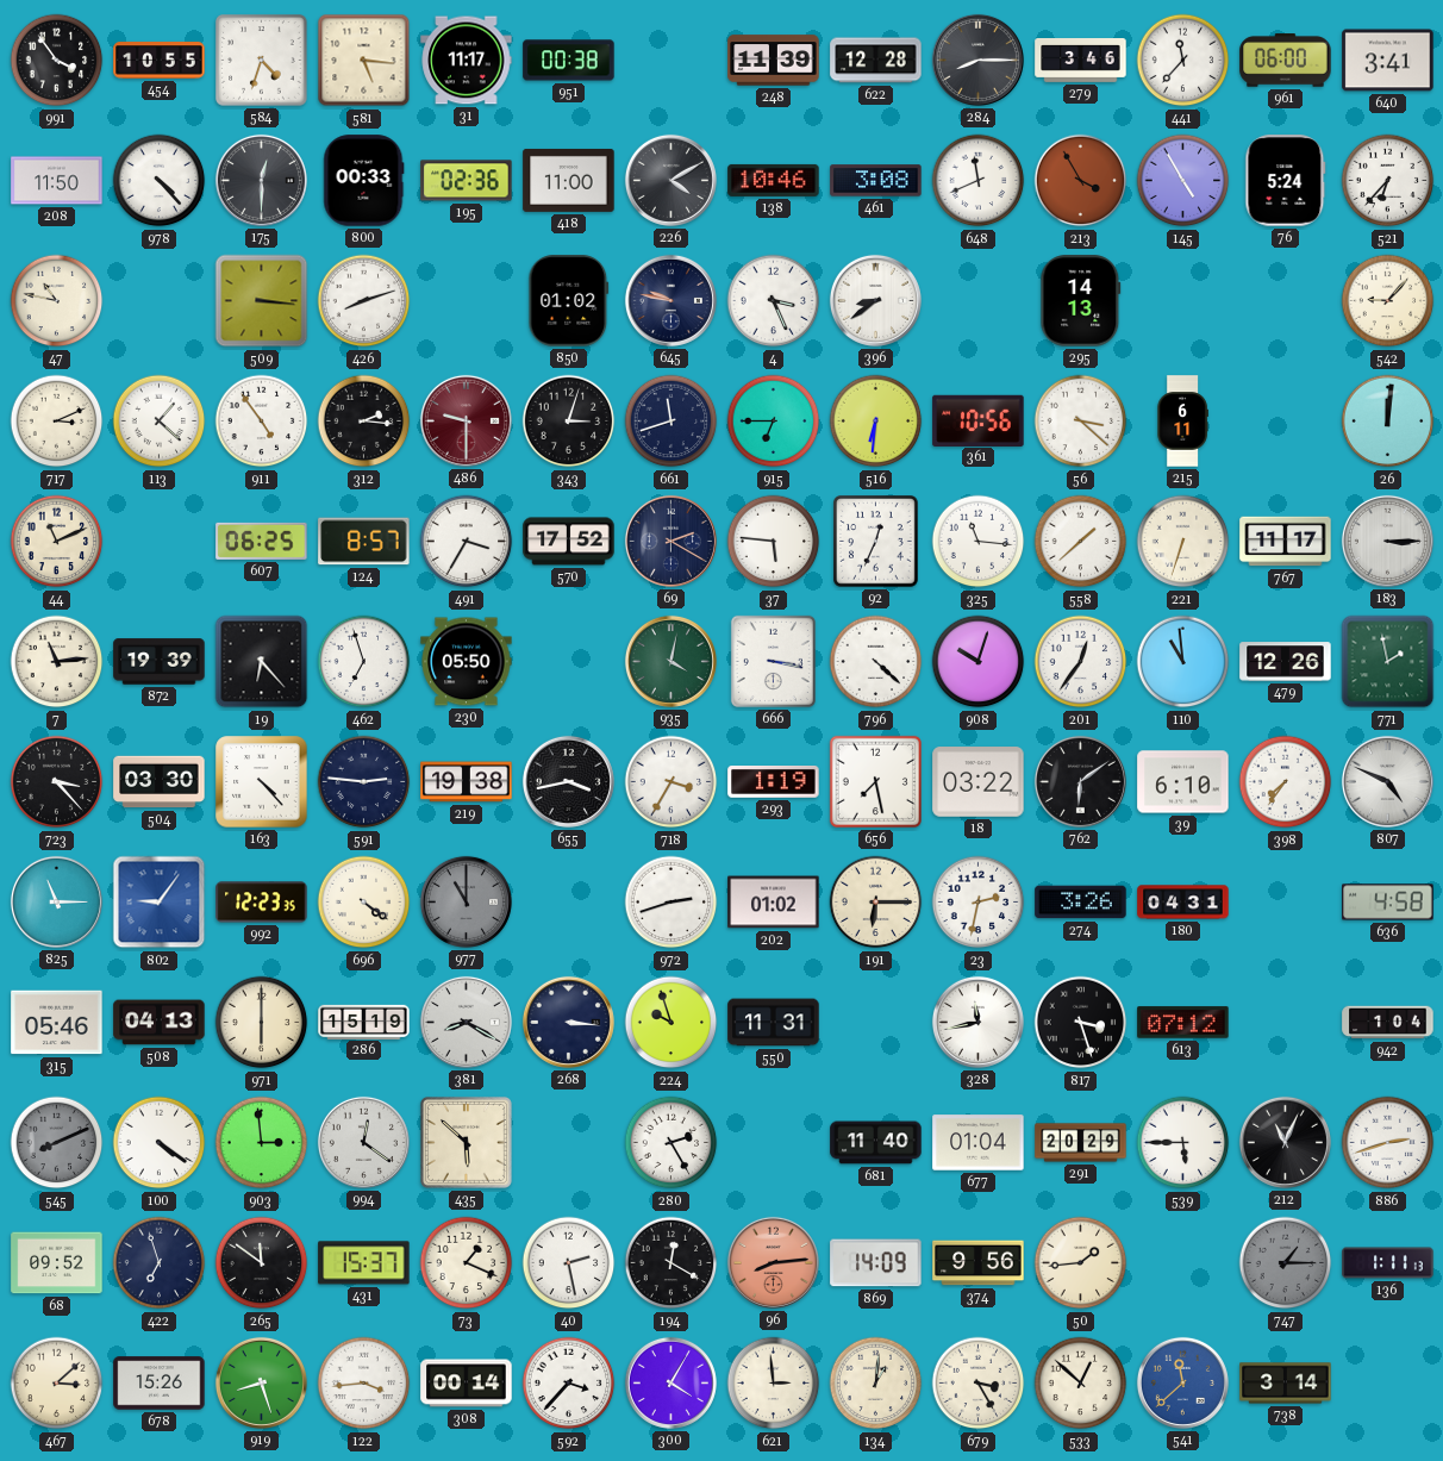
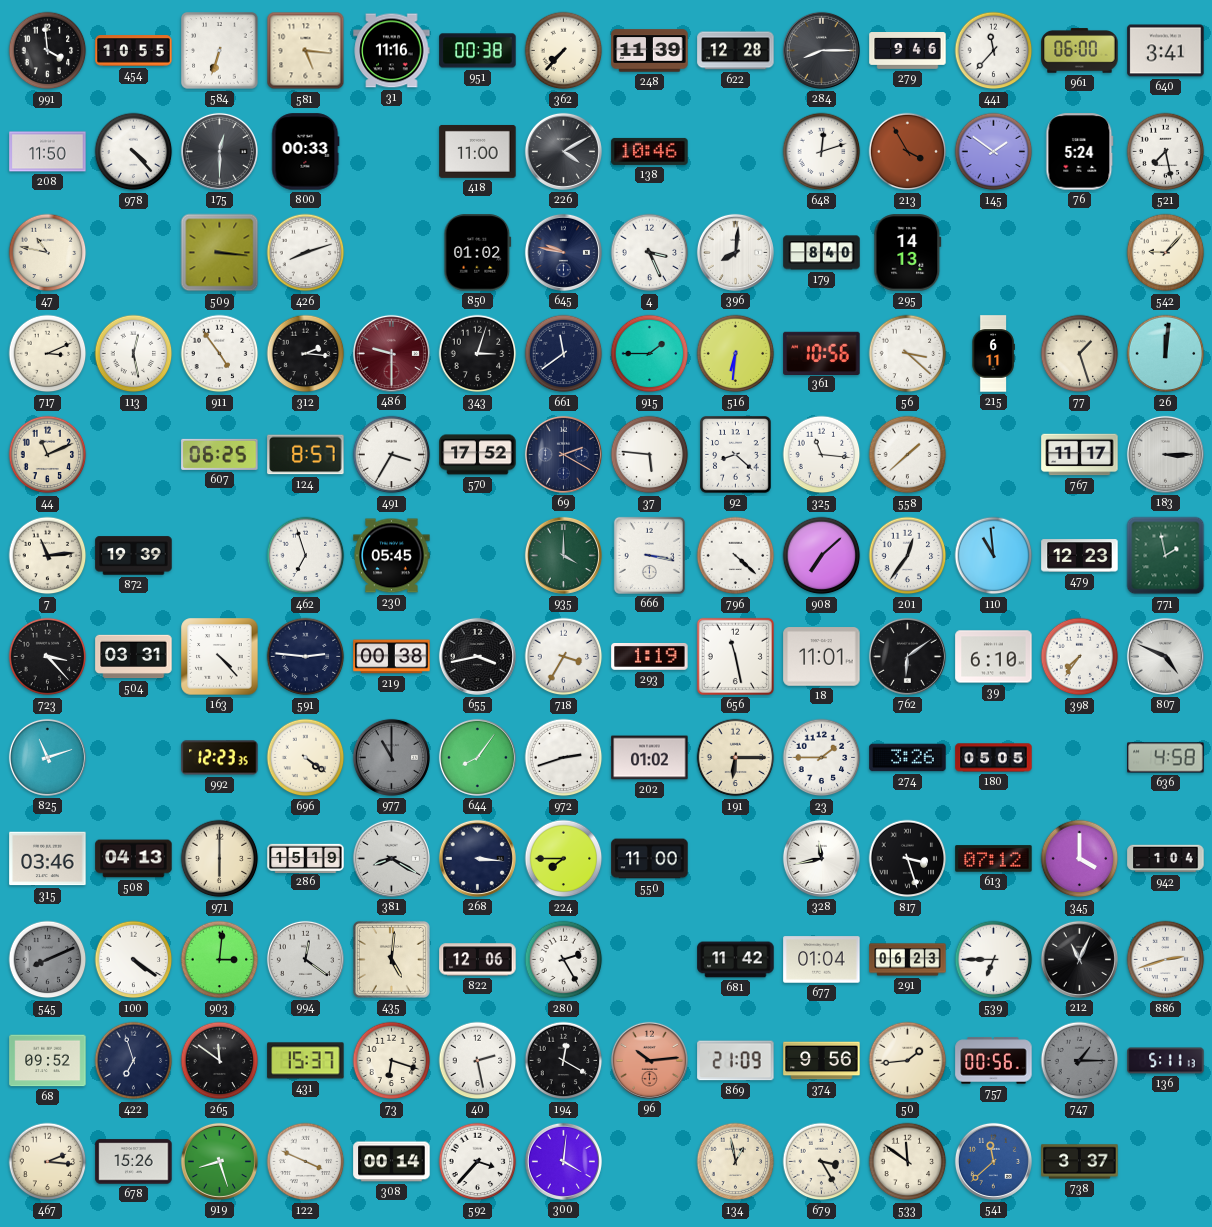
991: 3:54 -> 3:59 (48, 51)
584: 4:33 -> 6:33 (220, 51)
31: 11:17 -> 11:16 (392, 51)
362: none -> 7:37 (564, 51)
279: 3:46 -> 9:46 (908, 51)
195: 02:36 -> none (467, 181)
461: 3:08 -> none (876, 181)
648: 11:41 -> 12:12 (822, 152)
145: 4:55 -> 1:51 (994, 152)
521: 6:37 -> 7:28 (1166, 152)
396: 8:39 -> 8:01 (735, 252)
179: none -> 8:40 (822, 253)
113: 1:22 -> 12:28 (134, 354)
661: 11:42 -> 11:39 (564, 354)
915: 6:45 -> 1:45 (650, 354)
77: none -> 1:27 (1080, 354)
92: 12:34 -> 8:22 (736, 455)
221: 6:33 -> none (1183, 542)
19: 6:23 -> none (262, 662)
230: 05:50 -> 05:45 (392, 556)
935: 4:02 -> 4:00 (563, 555)
908: 10:03 -> 7:08 (822, 556)
479: 12:26 -> 12:23 (1080, 556)
504: 03:30 -> 03:31 (134, 657)
219: 19:38 -> 00:38 (392, 657)
656: 7:28 -> 11:28 (735, 656)
18: 03:22 -> 11:01 (822, 657)
825: 11:15 -> 11:12 (47, 757)
802: 9:06 -> none (160, 903)
644: none -> 8:06 (477, 757)
23: 2:32 -> 1:45 (822, 758)
180: 04:31 -> 05:05 (994, 758)
315: 05:46 -> 03:46 (48, 859)
224: 9:57 -> 7:45 (564, 859)
550: 11:31 -> 11:00 (650, 859)
345: none -> 4:00 (1080, 859)
903: 2:59 -> 3:01 (220, 960)
435: 5:52 -> 5:01 (391, 959)
822: none -> 12:06 (478, 960)
681: 11:40 -> 11:42 (736, 960)
291: 20:29 -> 06:23 (908, 960)
539: 5:45 -> 6:45 (994, 960)
73: 1:19 -> 6:18 (392, 1061)
96: 8:14 -> 10:14 (649, 1060)
869: 14:09 -> 21:09 (736, 1061)
757: none -> 00:56 (994, 1061)
136: 1:11 -> 5:11 (1166, 1061)
467: 3:08 -> 2:16 (48, 1162)
122: 3:44 -> 3:49 (306, 1162)
300: 4:05 -> 4:01 (563, 1161)
621: 2:59 -> none (774, 1384)
134: 1:01 -> 12:58 (736, 1162)
533: 12:52 -> 11:51 (908, 1162)
738: 3:14 -> 3:37 (1080, 1162)
